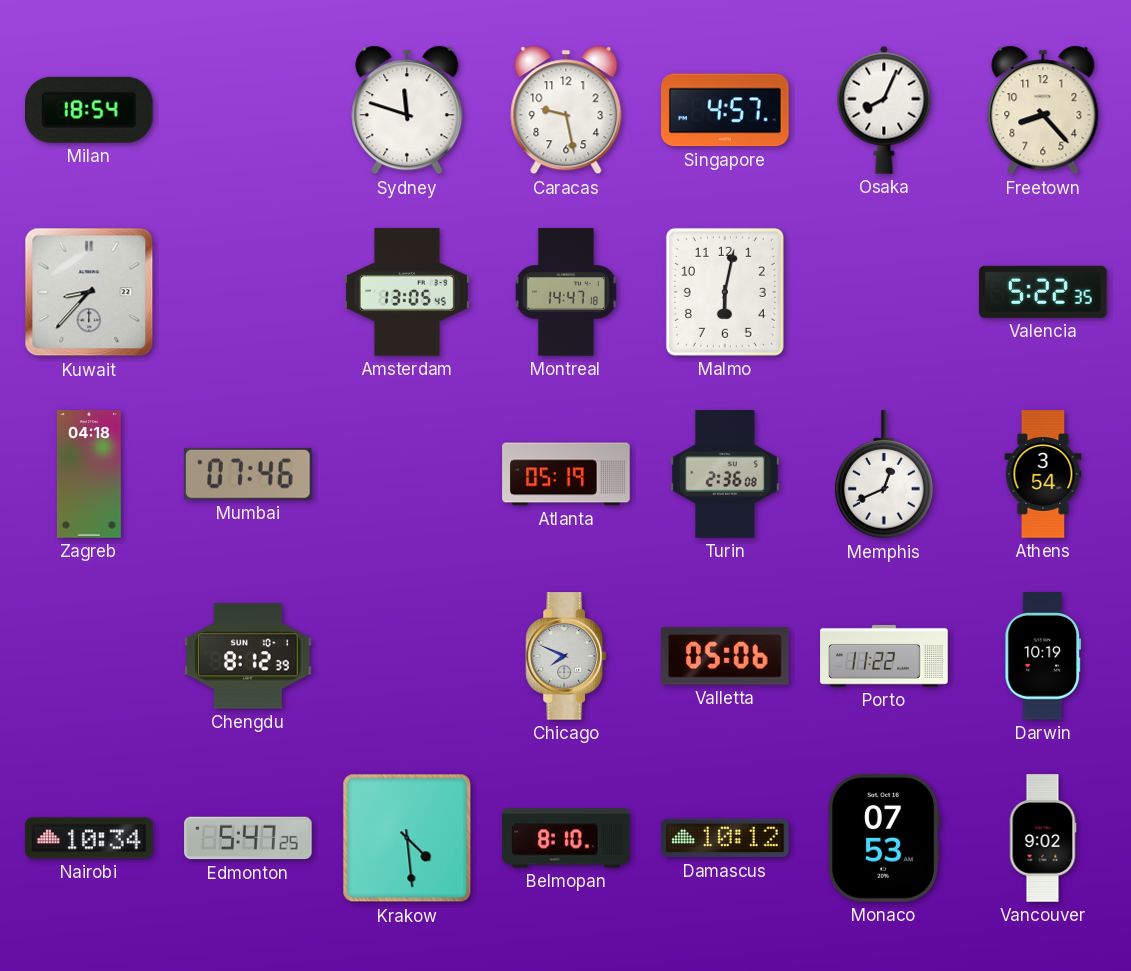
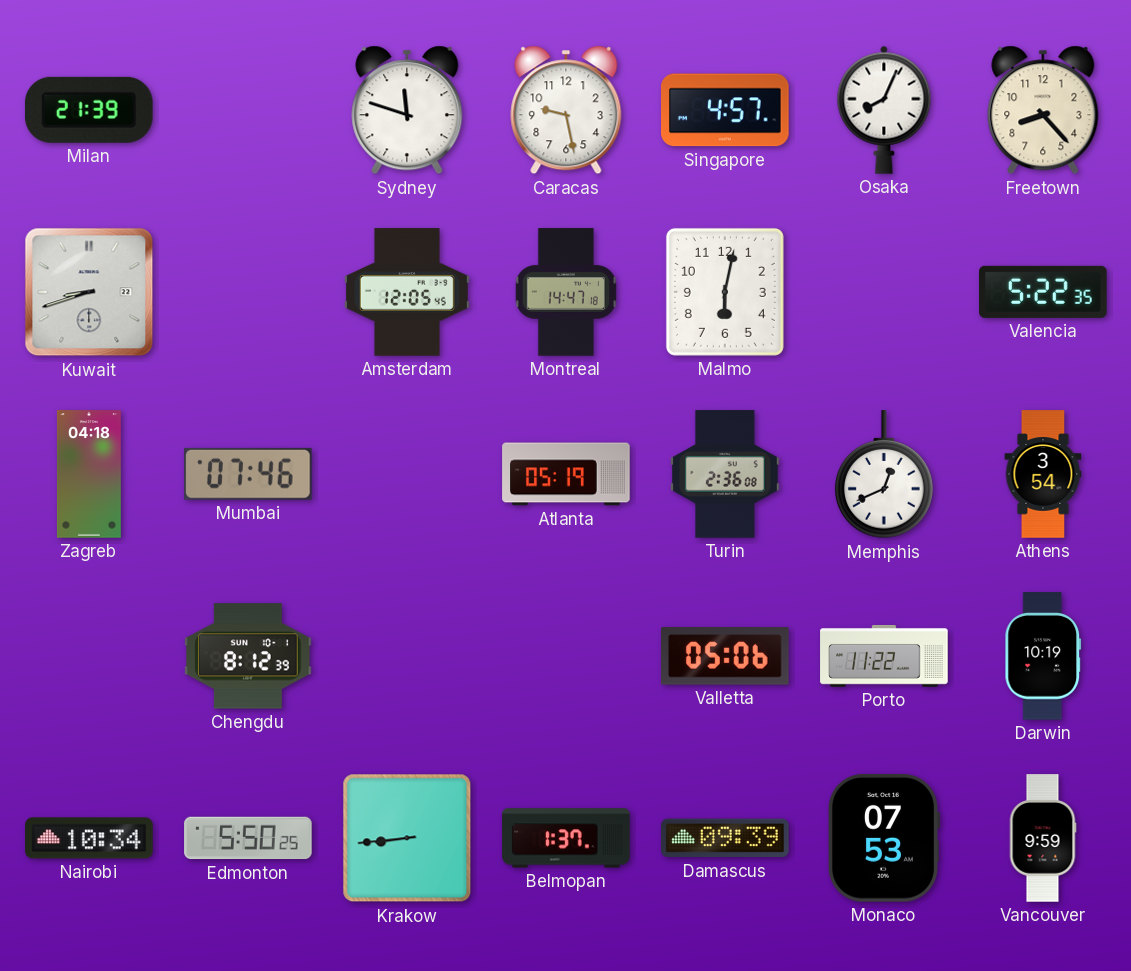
Milan: 18:54 -> 21:39 (89, 110)
Kuwait: 8:37 -> 8:42 (89, 292)
Amsterdam: 13:05 -> 12:05 (407, 292)
Chicago: 7:49 -> none (565, 656)
Edmonton: 5:47 -> 5:50 (248, 838)
Krakow: 4:29 -> 8:44 (407, 838)
Belmopan: 8:10 -> 1:37 (566, 838)
Damascus: 10:12 -> 09:39 (725, 838)
Vancouver: 9:02 -> 9:59 (1043, 838)
